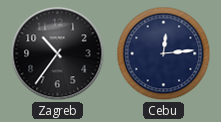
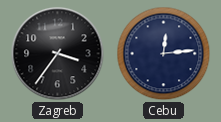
Zagreb: 10:36 -> 3:36 (58, 54)
